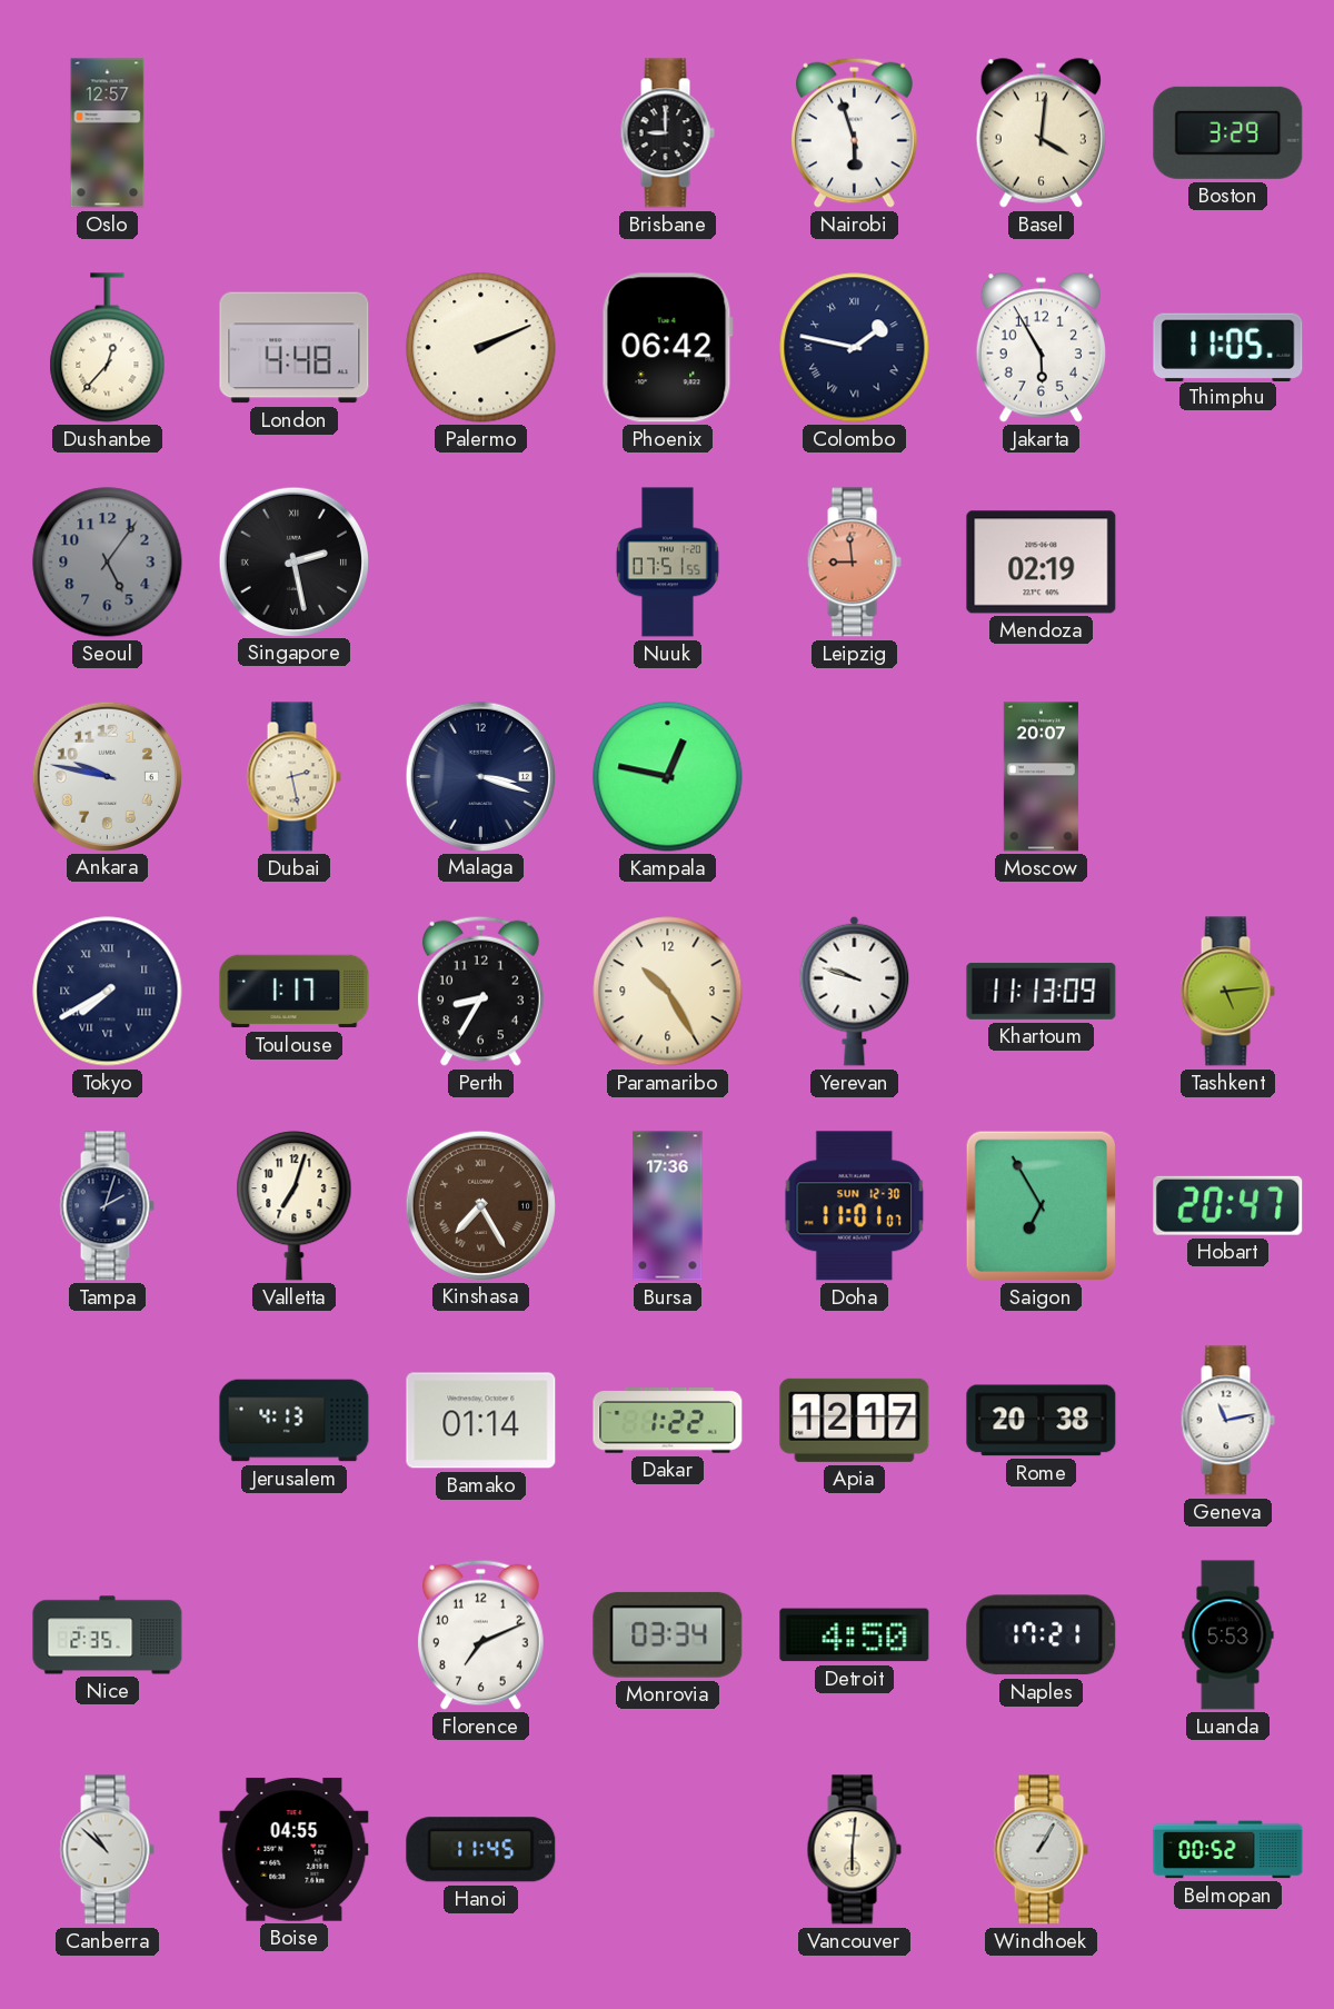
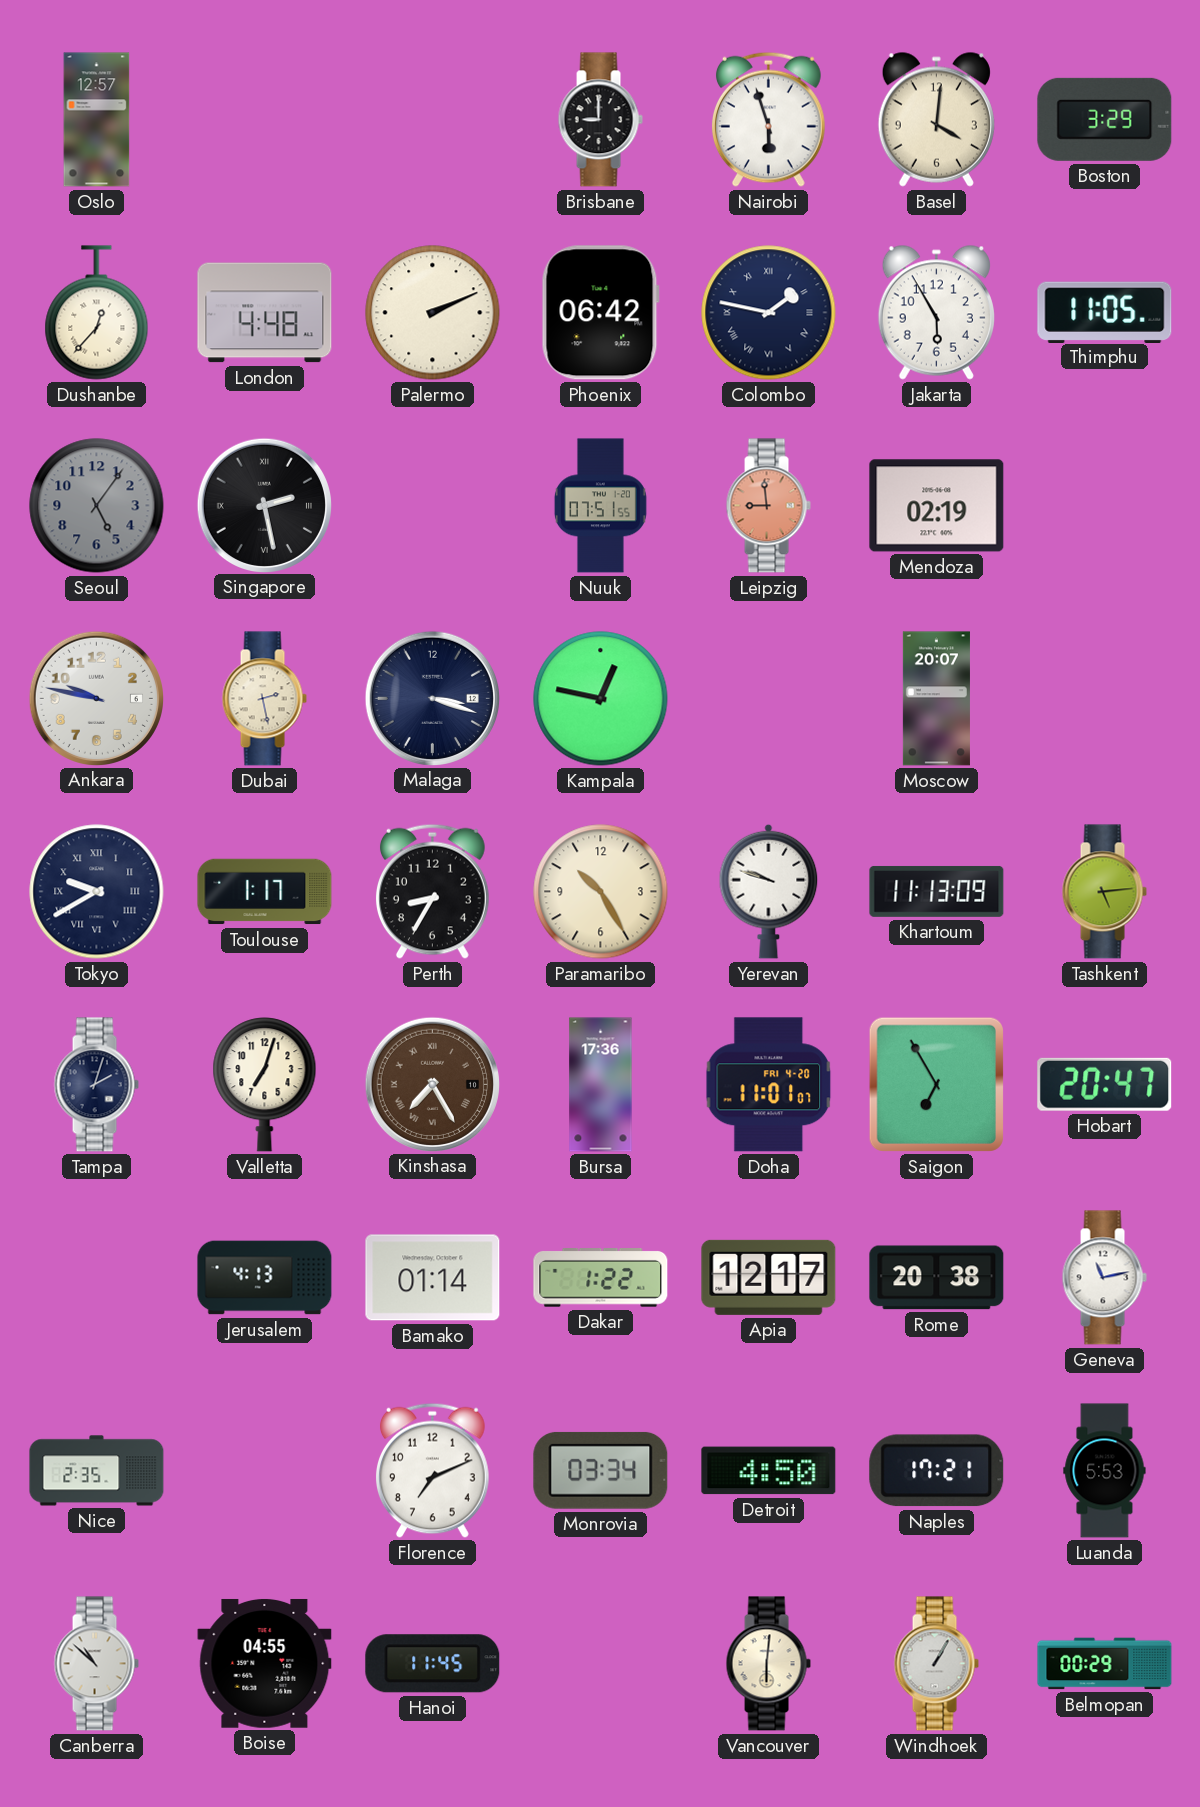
Tokyo: 7:40 -> 9:40 (97, 892)
Doha date: SUN 12-30 -> FRI 4-20 (769, 1085)
Belmopan: 00:52 -> 00:29 (1105, 1664)
